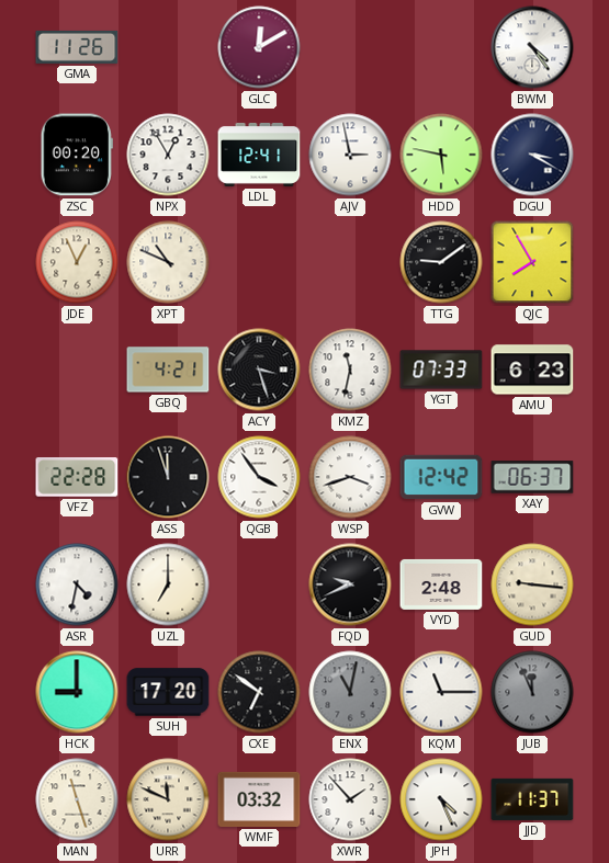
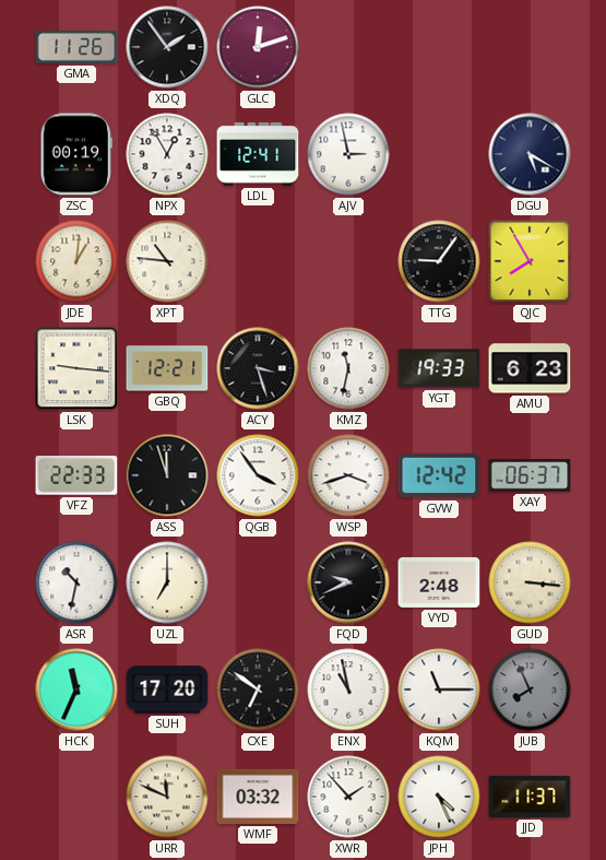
XDQ: none -> 1:54 (167, 47)
GLC: 12:10 -> 12:12 (258, 47)
BWM: 4:24 -> none (532, 47)
ZSC: 00:20 -> 00:19 (76, 154)
HDD: 5:47 -> none (441, 155)
DGU: 3:20 -> 5:20 (530, 154)
JDE: 12:56 -> 1:01 (76, 261)
XPT: 10:49 -> 10:46 (167, 261)
TTG: 9:09 -> 9:06 (439, 261)
LSK: none -> 9:16 (76, 368)
GBQ: 4:21 -> 12:21 (167, 368)
YGT: 07:33 -> 19:33 (439, 368)
VFZ: 22:28 -> 22:33 (76, 476)
ASR: 4:32 -> 10:32 (76, 582)
GUD: 9:16 -> 3:16 (530, 582)
HCK: 9:00 -> 11:34 (76, 690)
ENX: 11:02 -> 10:58 (348, 690)
ENX dial: grey -> white (348, 690)
JUB: 11:56 -> 7:56 (530, 690)
MAN: 11:27 -> none (77, 799)
